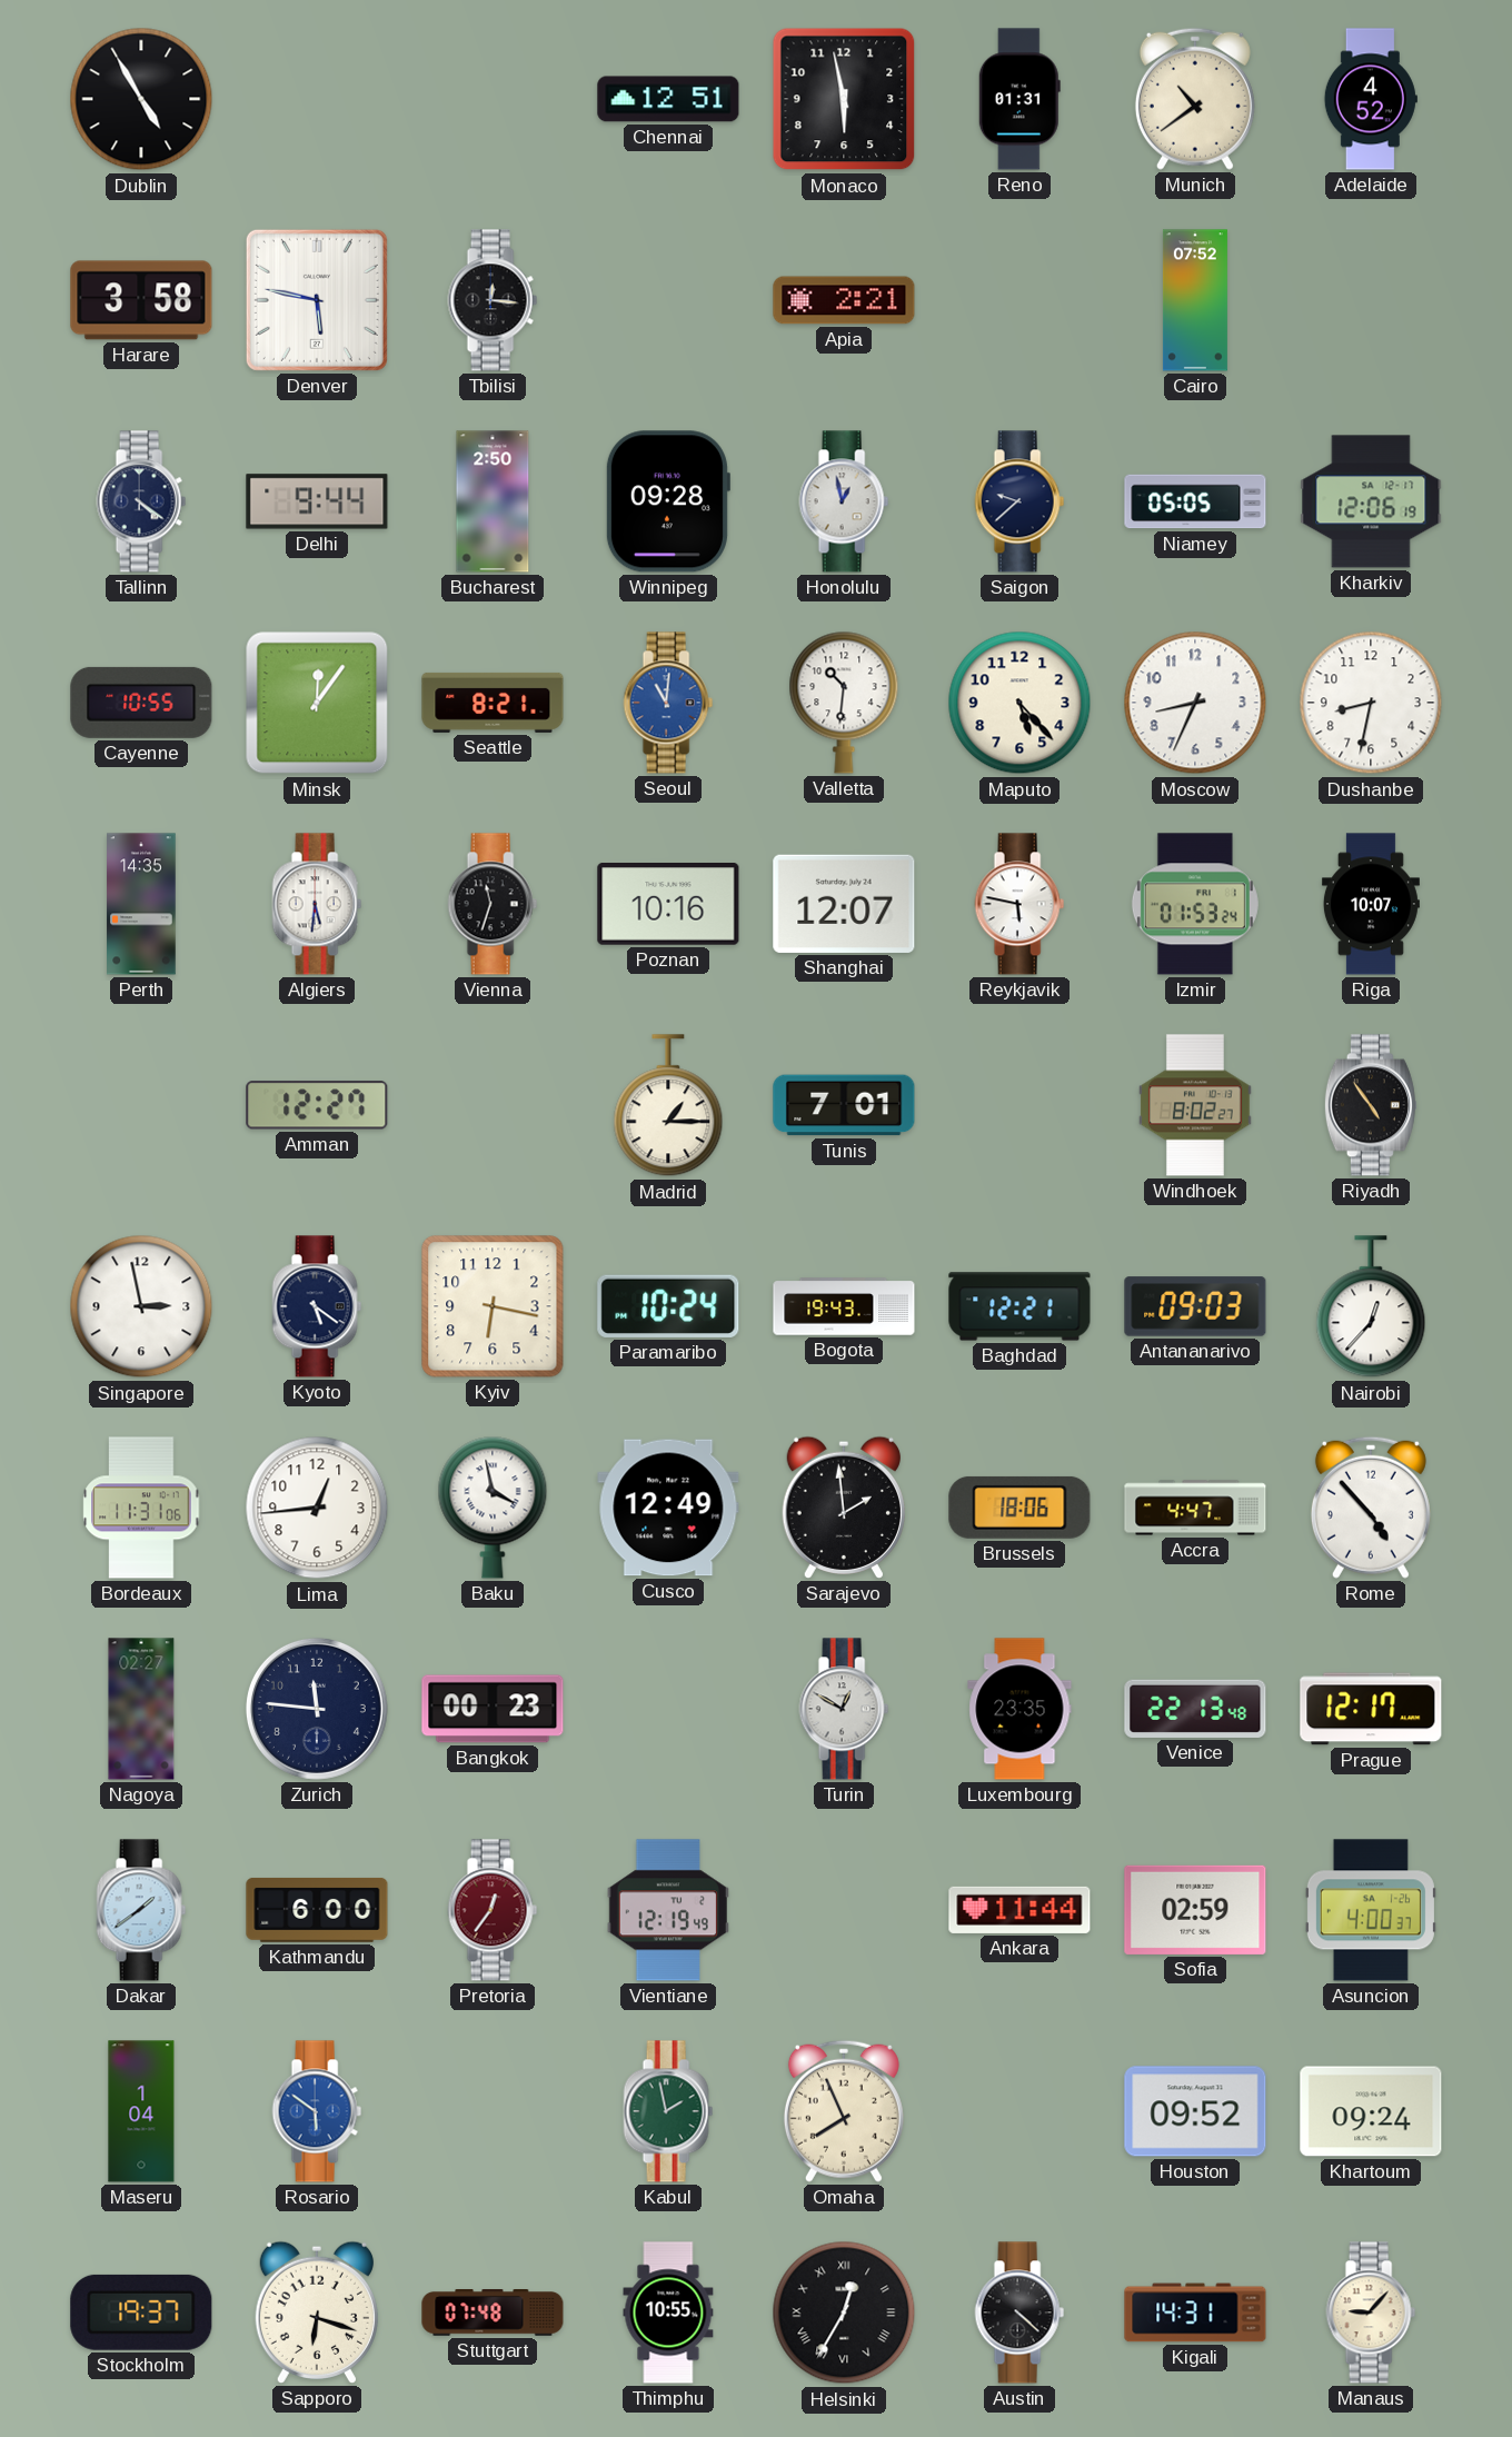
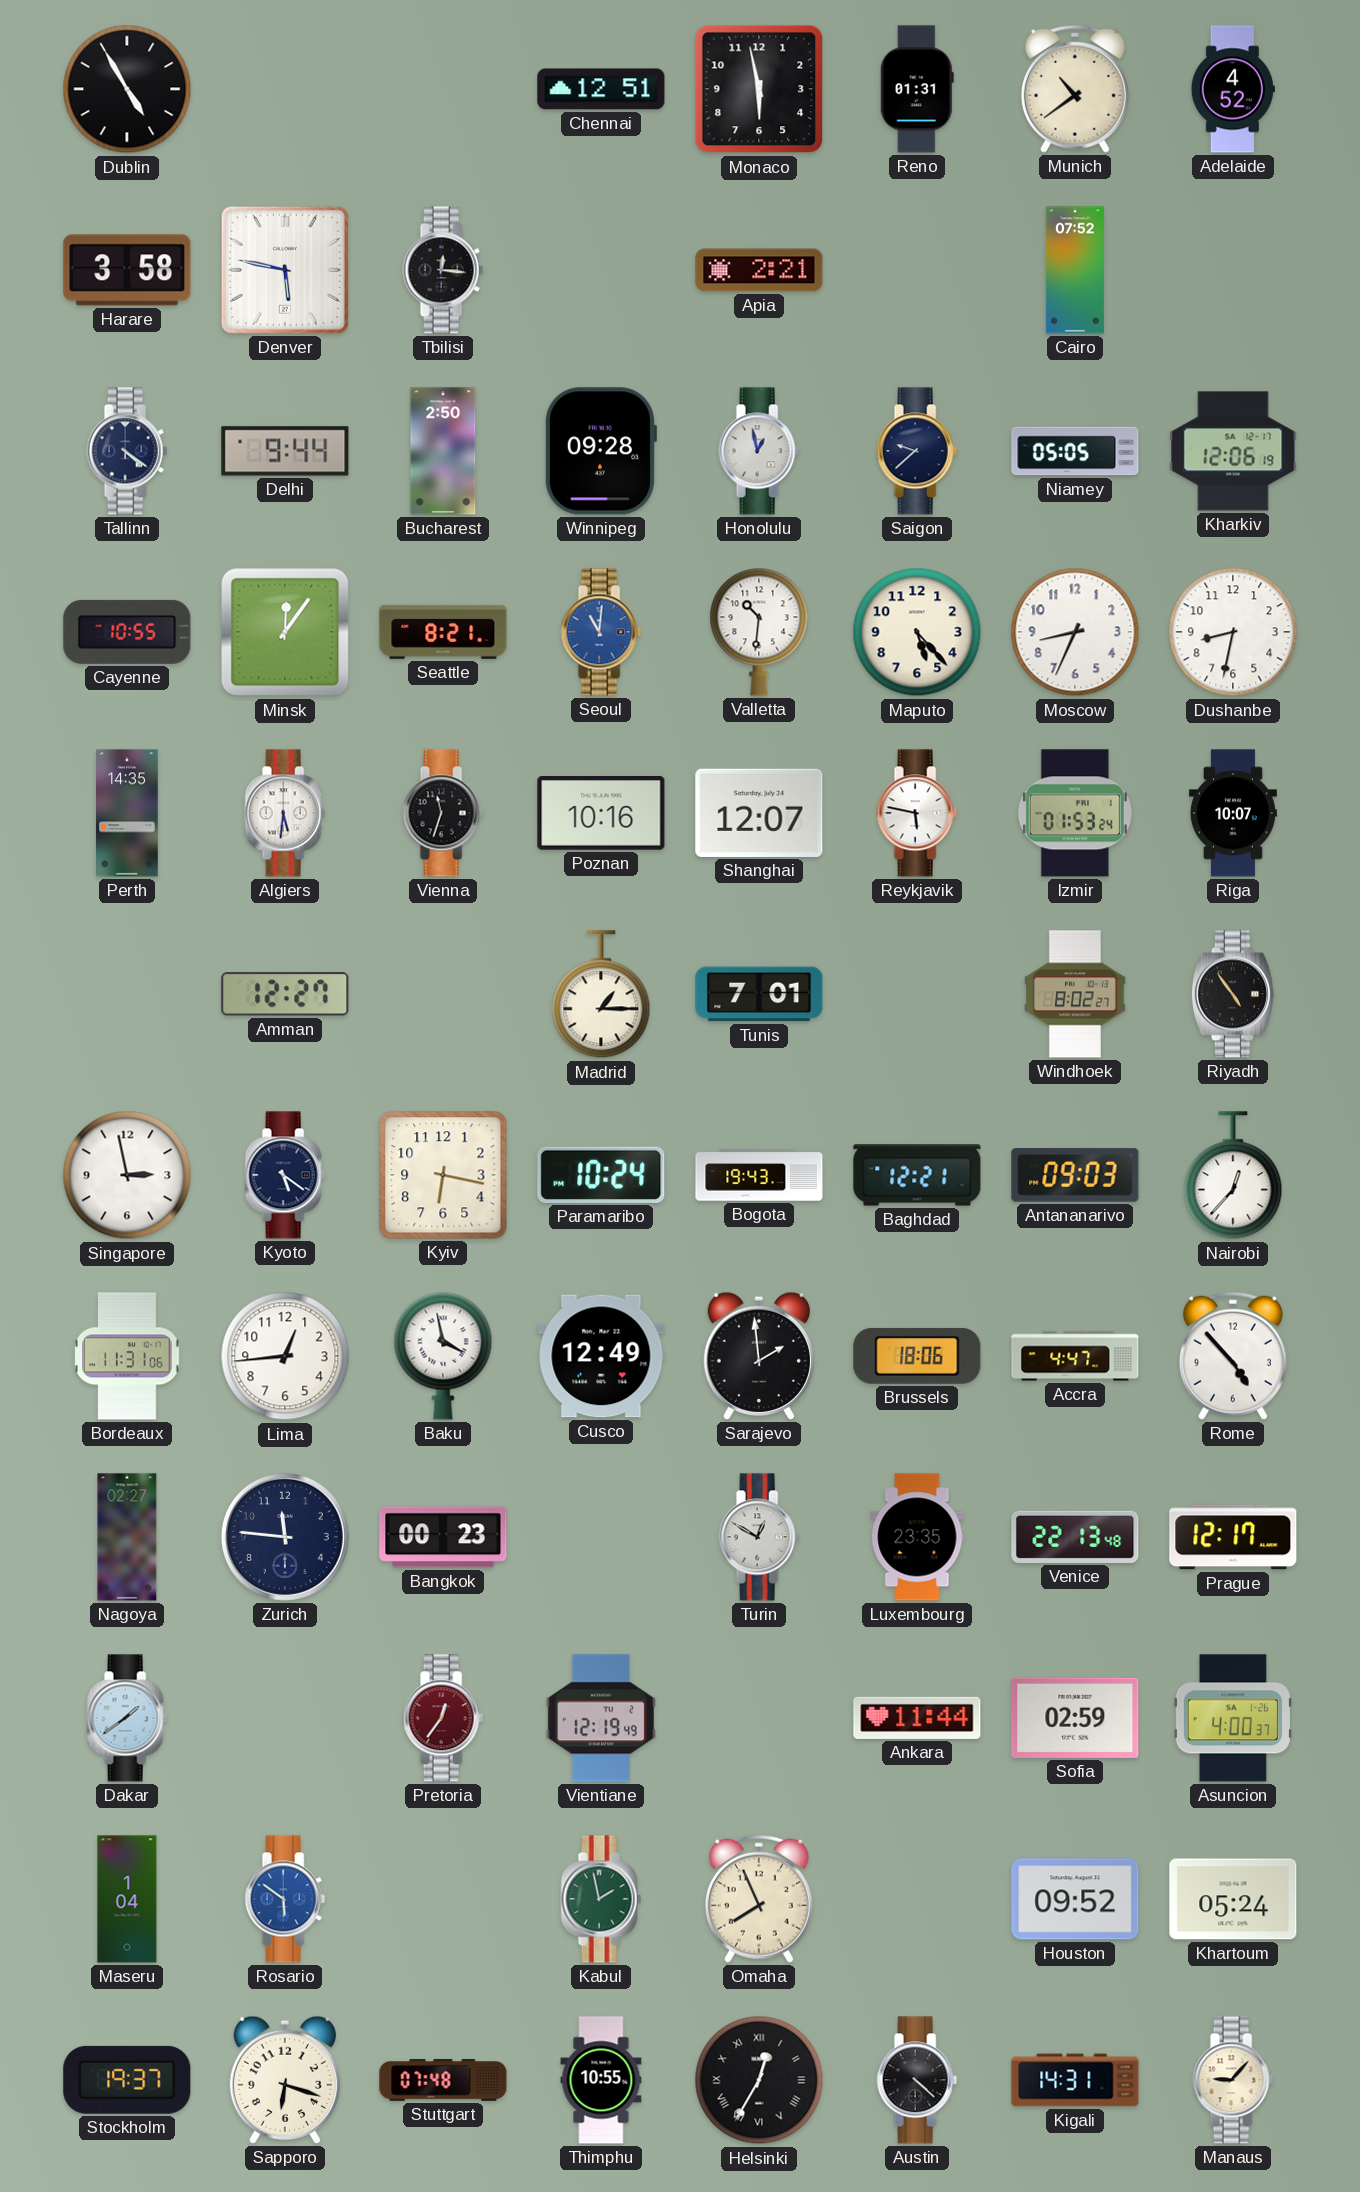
Kathmandu: 6:00 -> none (317, 1910)
Khartoum: 09:24 -> 05:24 (1233, 1899)
